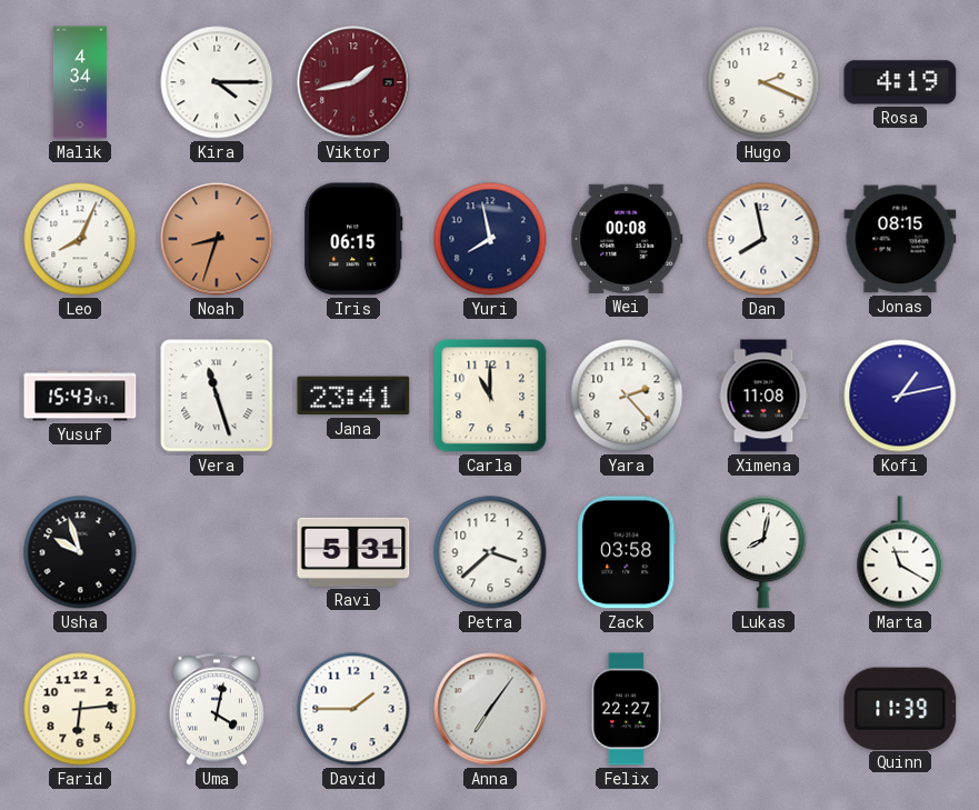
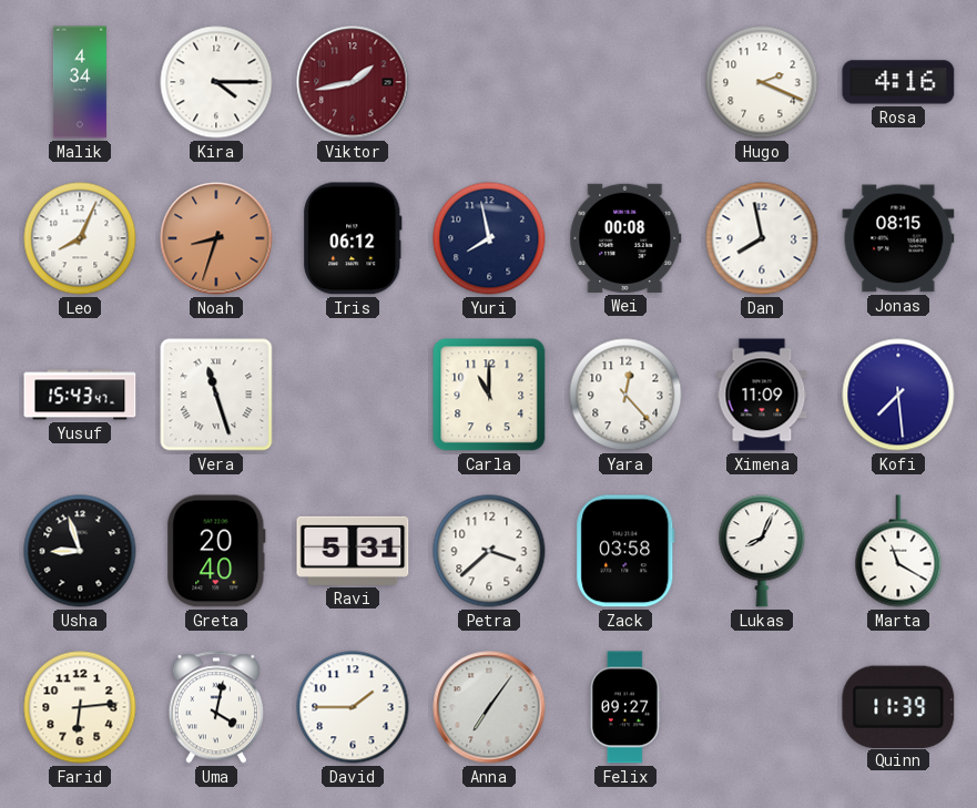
Rosa: 4:19 -> 4:16 (898, 82)
Iris: 06:15 -> 06:12 (353, 238)
Jana: 23:41 -> none (353, 396)
Yara: 2:23 -> 12:23 (625, 395)
Ximena: 11:08 -> 11:09 (762, 395)
Kofi: 1:13 -> 7:29 (898, 395)
Usha: 9:57 -> 8:57 (80, 551)
Greta: none -> 20:40 (216, 551)
Lukas: 8:02 -> 8:04 (762, 551)
Felix: 22:27 -> 09:27 (625, 707)
